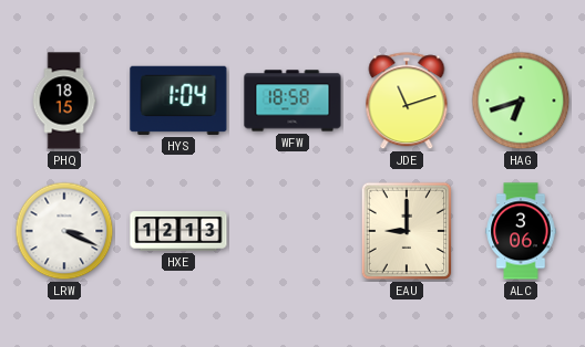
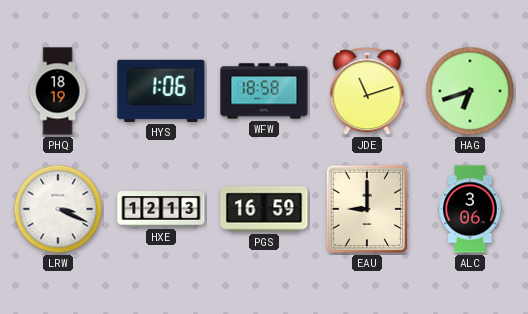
PHQ: 18:15 -> 18:19 (58, 91)
HYS: 1:04 -> 1:06 (161, 91)
PGS: none -> 16:59 (264, 209)
